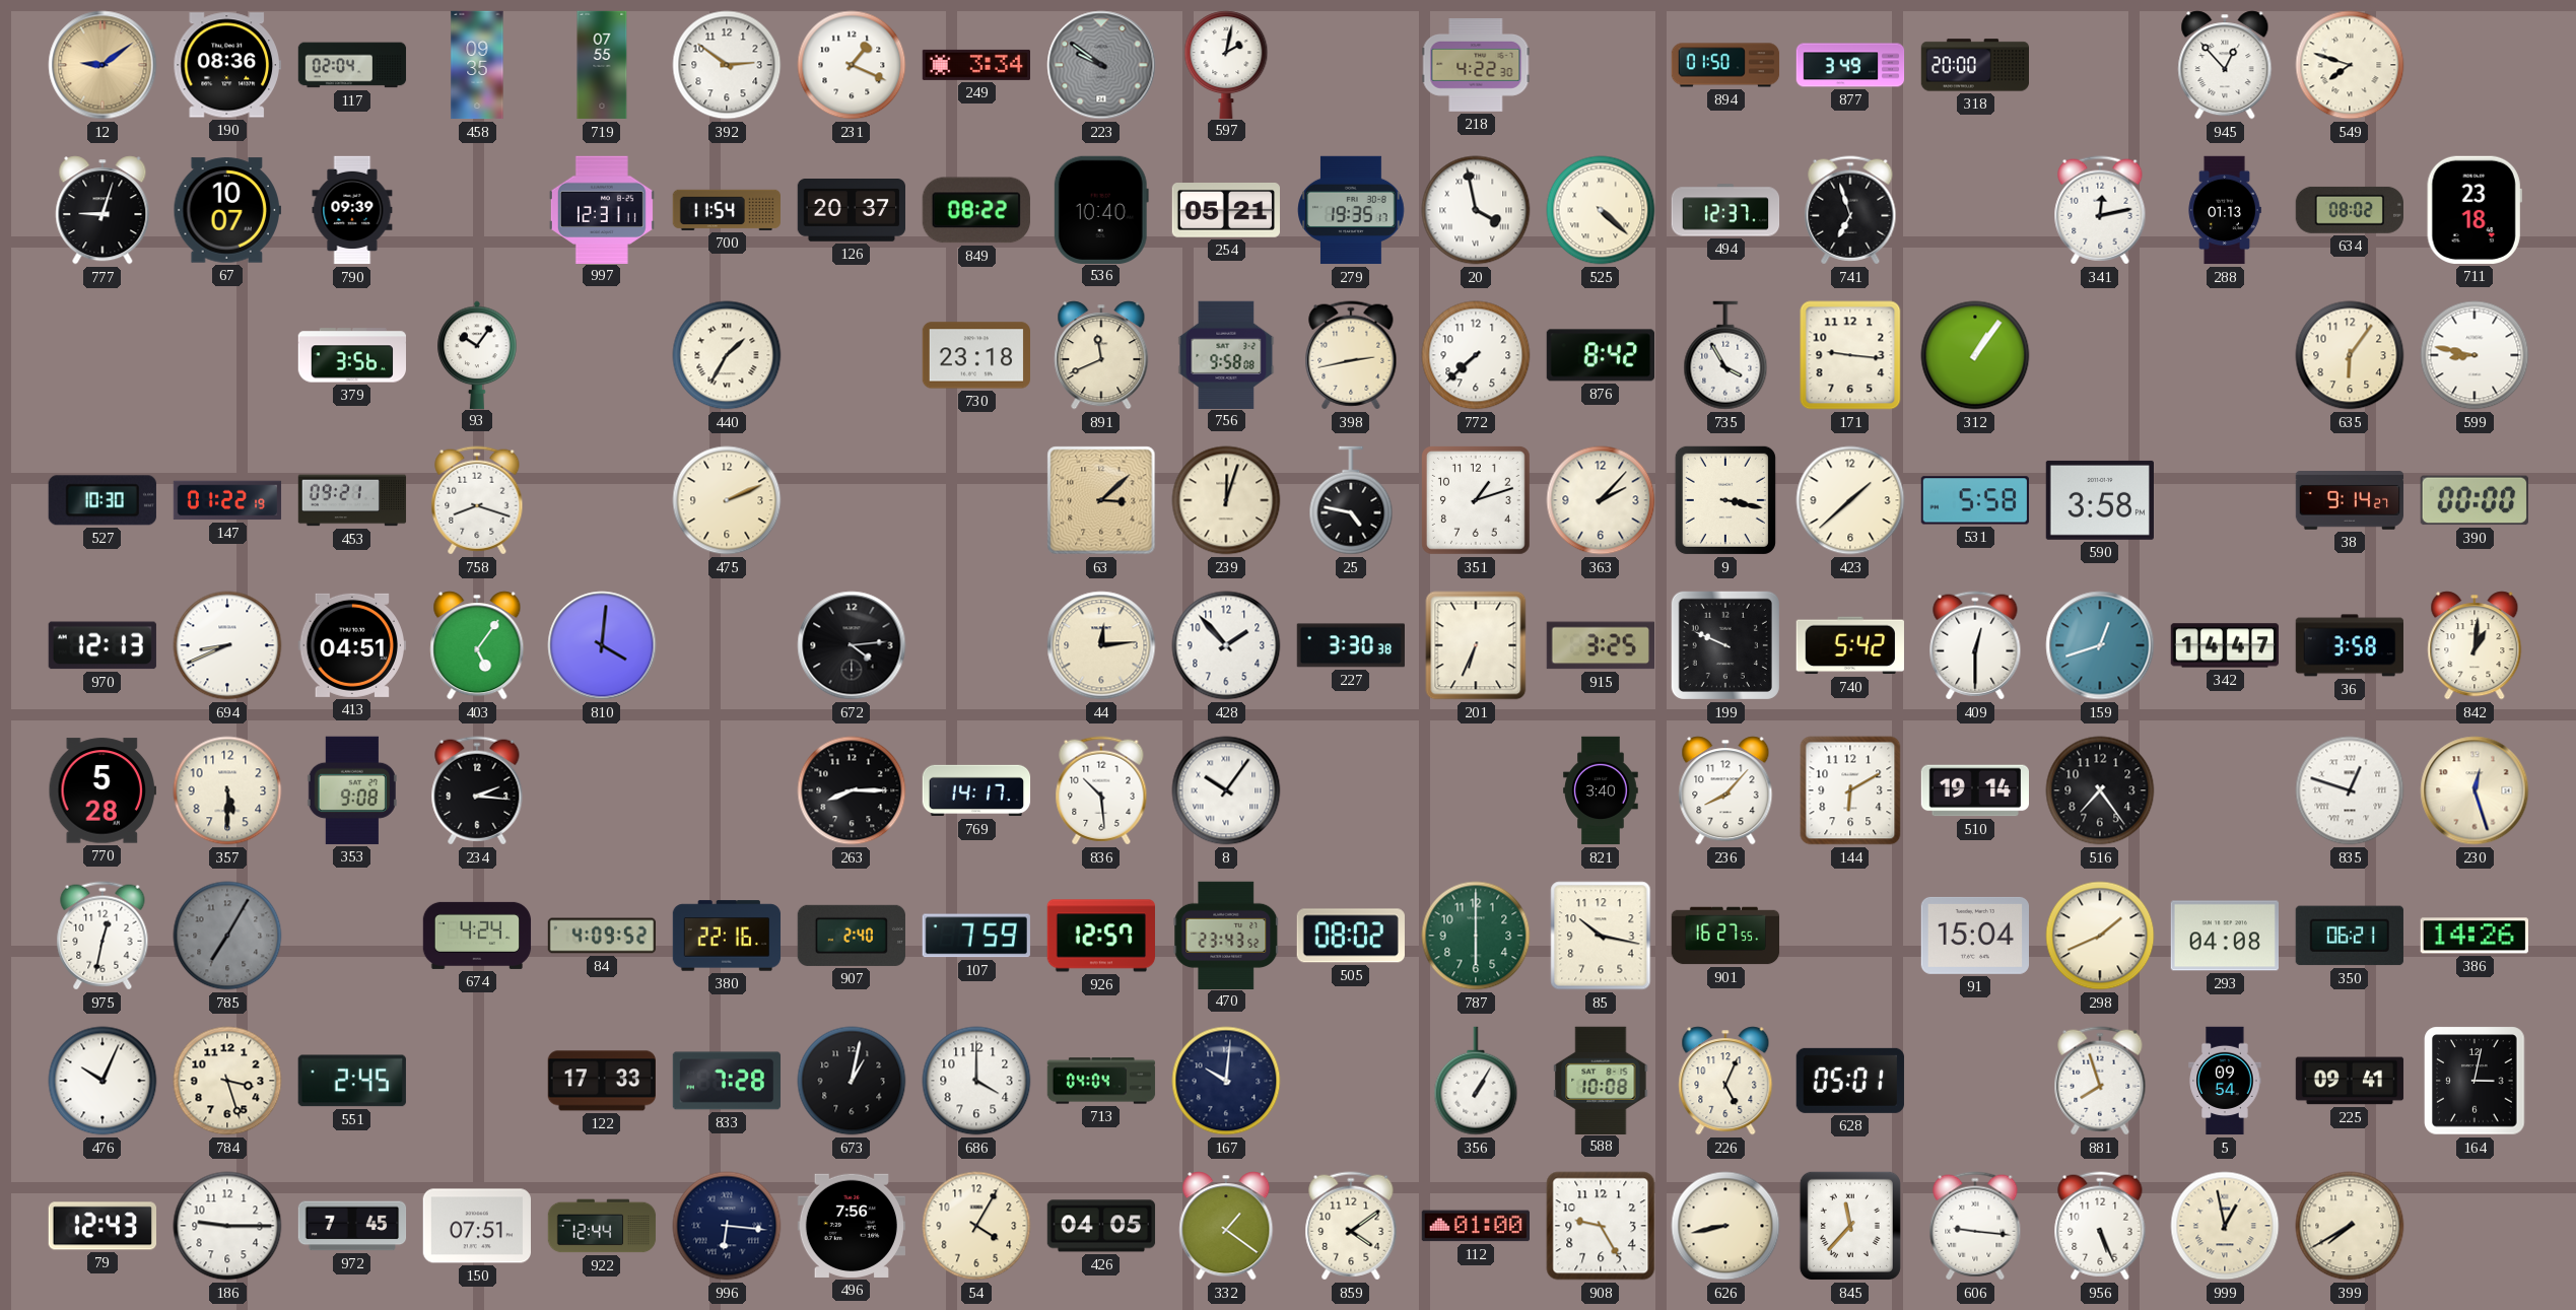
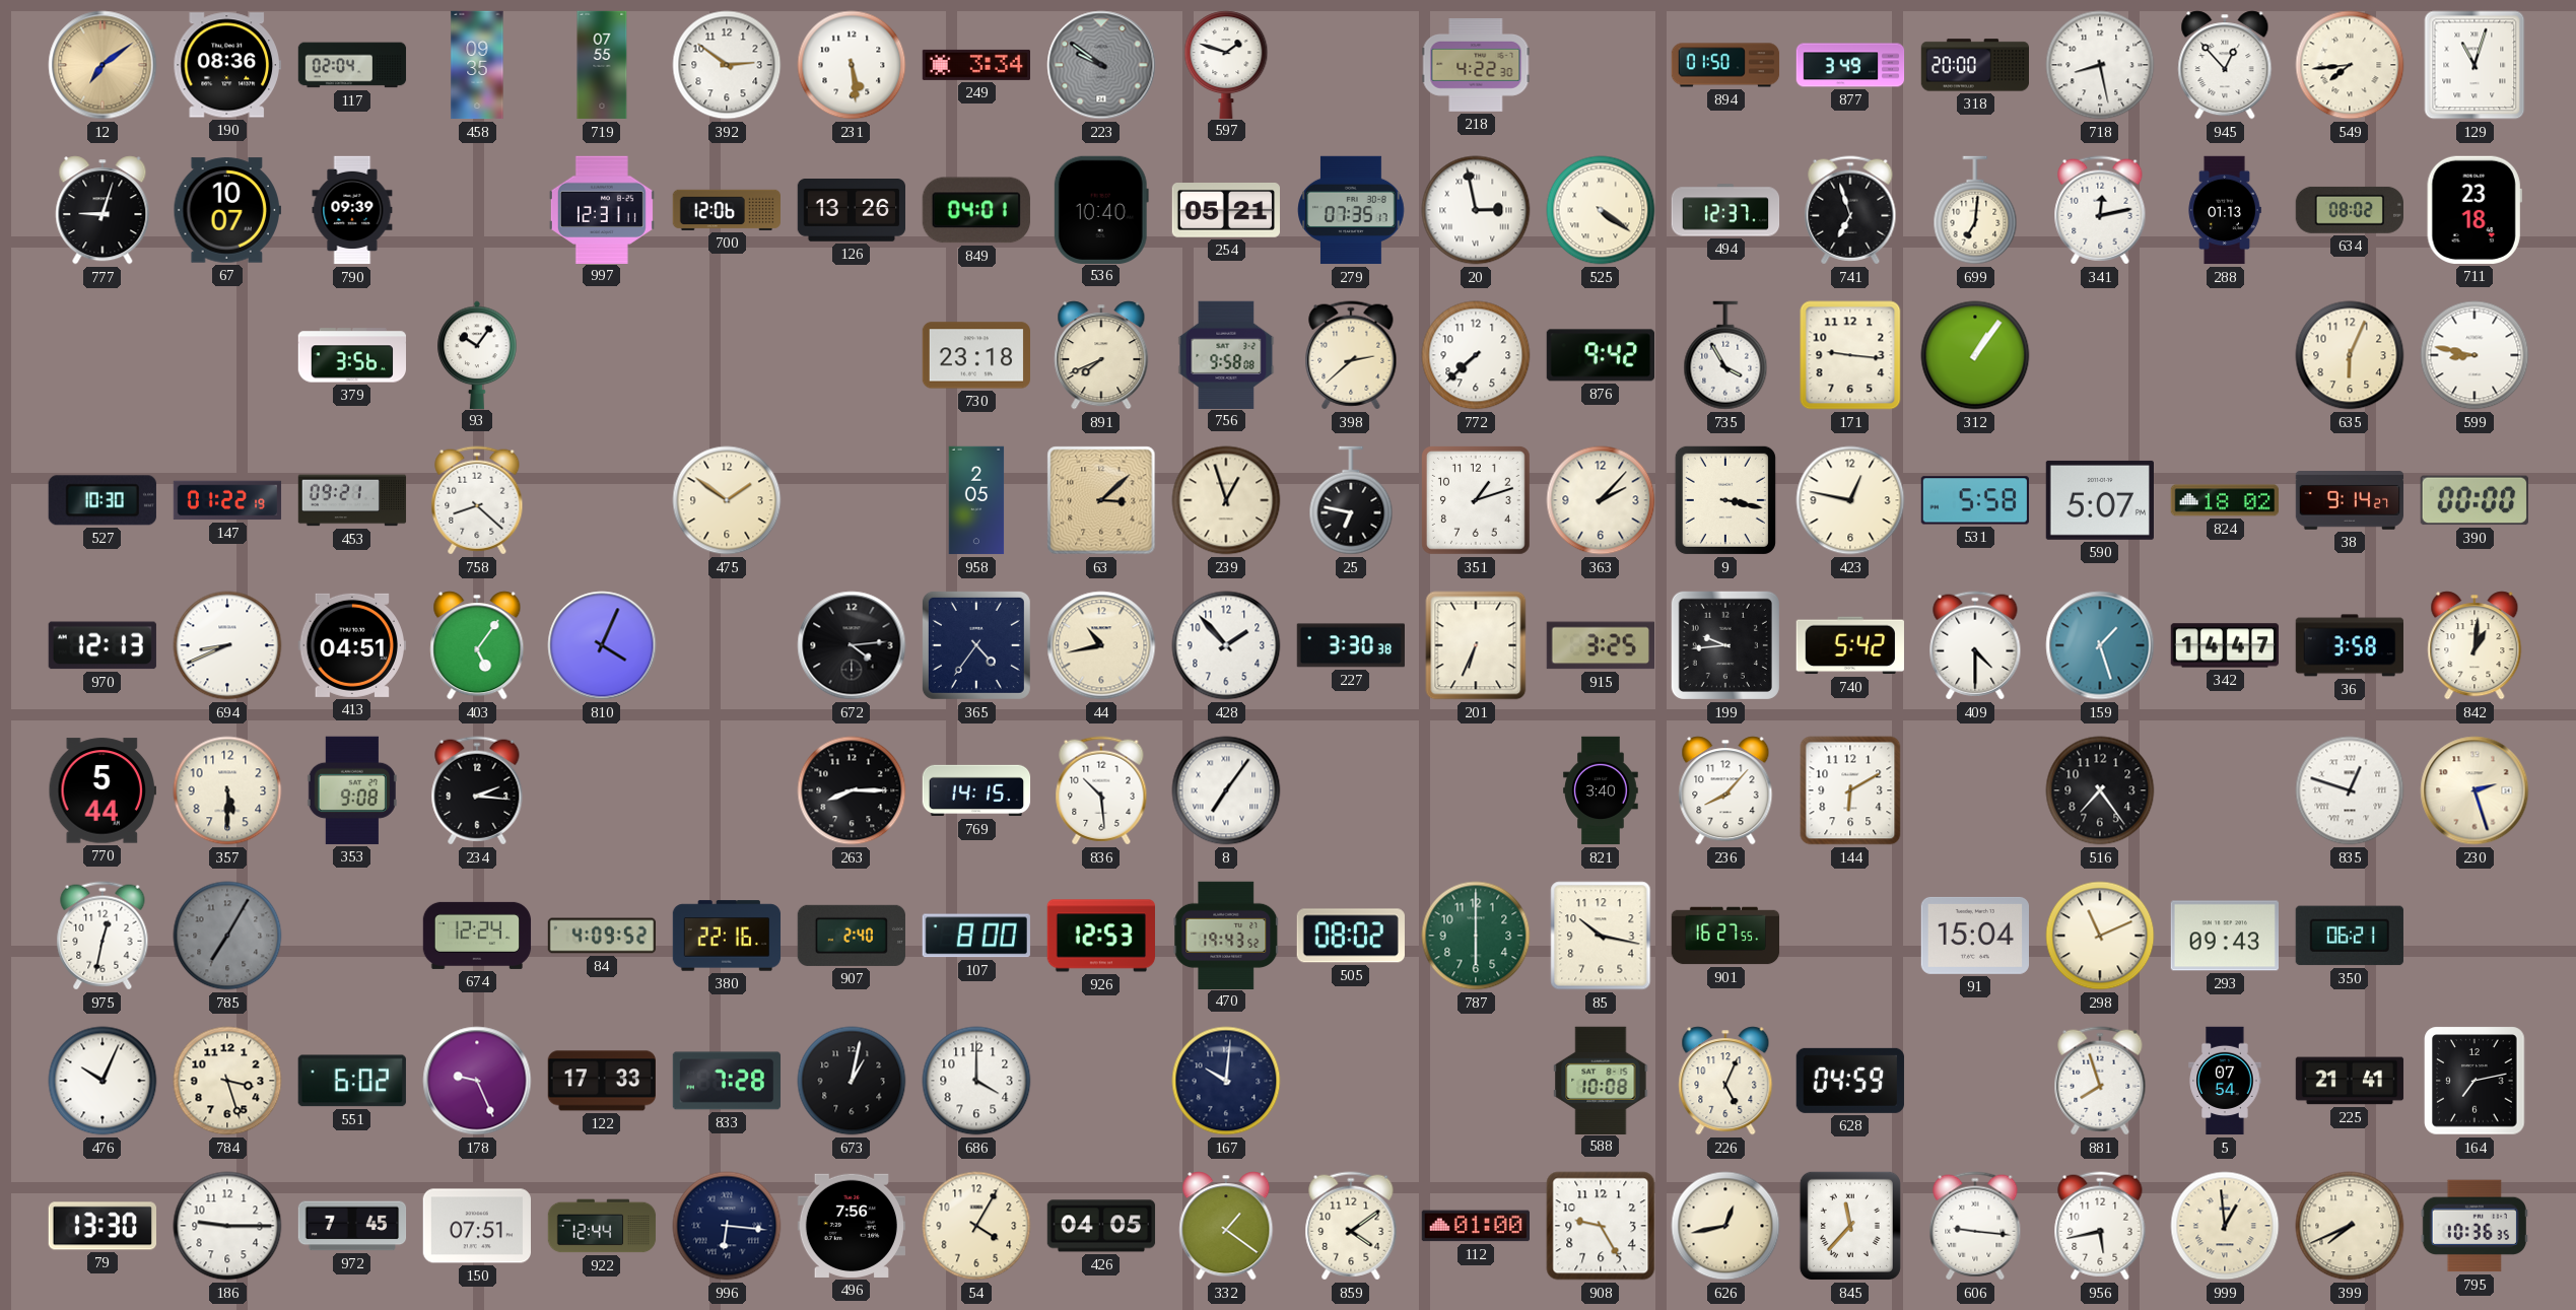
12: 9:09 -> 7:09 (103, 65)
231: 1:19 -> 5:29 (852, 65)
597: 2:02 -> 1:48 (1226, 64)
718: none -> 8:28 (2100, 65)
549: 7:48 -> 7:44 (2350, 65)
129: none -> 11:03 (2475, 65)
700: 11:54 -> 12:06 (726, 210)
126: 20:37 -> 13:26 (851, 211)
849: 08:22 -> 04:01 (976, 210)
279: 19:35 -> 07:35 (1351, 210)
20: 3:58 -> 2:58 (1476, 210)
525: 4:22 -> 4:21 (1601, 210)
699: none -> 7:01 (1975, 210)
440: 1:35 -> none (727, 355)
891: 11:41 -> 7:41 (1101, 355)
398: 2:43 -> 2:38 (1351, 355)
876: 8:42 -> 9:42 (1600, 355)
635: 6:06 -> 6:04 (2350, 355)
758: 8:18 -> 8:22 (477, 500)
475: 2:11 -> 1:51 (727, 500)
958: none -> 2:05 (976, 500)
239: 12:03 -> 12:57 (1226, 500)
25: 4:47 -> 6:47 (1351, 500)
423: 1:38 -> 12:47 (1850, 500)
590: 3:58 -> 5:07 (2099, 500)
824: none -> 18:02 (2224, 500)
810: 4:01 -> 4:04 (602, 645)
365: none -> 4:36 (976, 645)
44: 12:14 -> 10:43 (1101, 645)
199: 9:49 -> 9:44 (1725, 645)
409: 12:30 -> 4:30 (1975, 645)
159: 12:42 -> 1:27 (2100, 645)
770: 5:28 -> 5:44 (101, 790)
769: 14:17 -> 14:15 (976, 790)
8: 10:06 -> 7:06 (1226, 790)
510: 19:14 -> none (1975, 790)
230: 12:27 -> 2:27 (2475, 790)
674: 4:24 -> 12:24 (477, 936)
107: 7:59 -> 8:00 (976, 936)
926: 12:57 -> 12:53 (1100, 936)
470: 23:43 -> 19:43 (1226, 935)
298: 1:41 -> 11:11 (2100, 936)
293: 04:08 -> 09:43 (2224, 936)
386: 14:26 -> none (2475, 936)
551: 2:45 -> 6:02 (352, 1081)
178: none -> 9:26 (477, 1081)
713: 04:04 -> none (1101, 1081)
356: 1:05 -> none (1476, 1081)
628: 05:01 -> 04:59 (1850, 1081)
5: 09:54 -> 07:54 (2225, 1081)
225: 09:41 -> 21:41 (2350, 1081)
164: 3:02 -> 7:13 (2475, 1081)
79: 12:43 -> 13:30 (101, 1226)
626: 8:43 -> 12:43 (1725, 1226)
956: 5:26 -> 5:43 (2100, 1226)
999: 12:58 -> 12:59 (2225, 1226)
399: 7:40 -> 7:41 (2350, 1226)
795: none -> 10:36 (2475, 1226)
